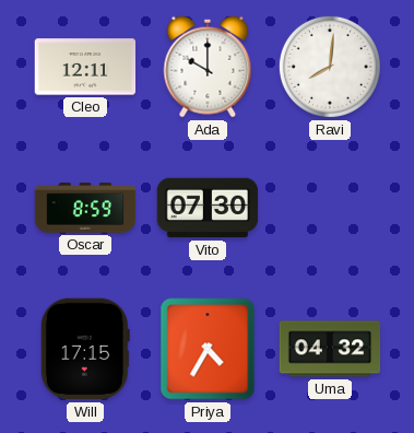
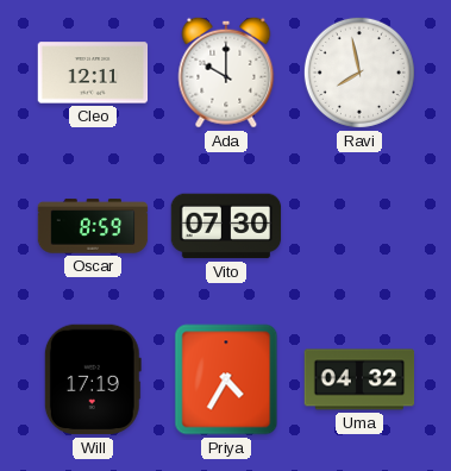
Ravi: 8:01 -> 7:58 (359, 73)
Will: 17:15 -> 17:19 (93, 379)
